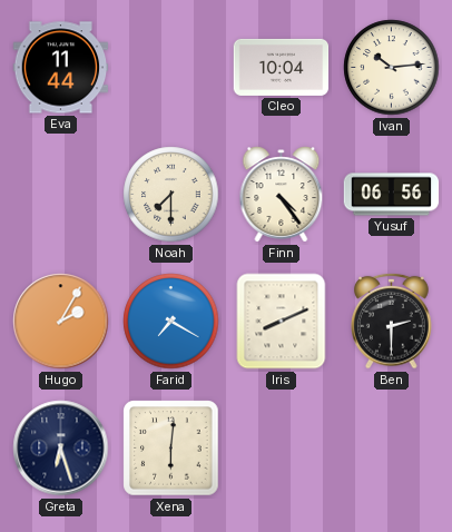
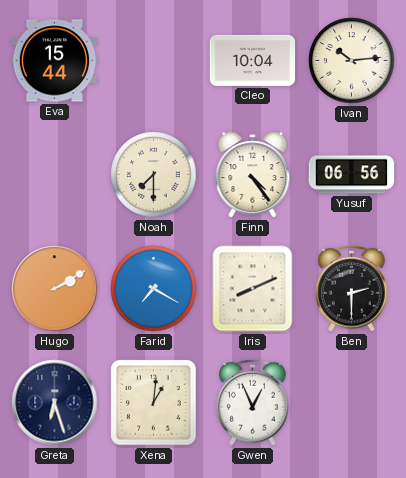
Eva: 11:44 -> 15:44 (55, 61)
Hugo: 2:05 -> 2:10 (55, 289)
Xena: 6:01 -> 1:01 (154, 403)
Gwen: none -> 12:56 (253, 402)
